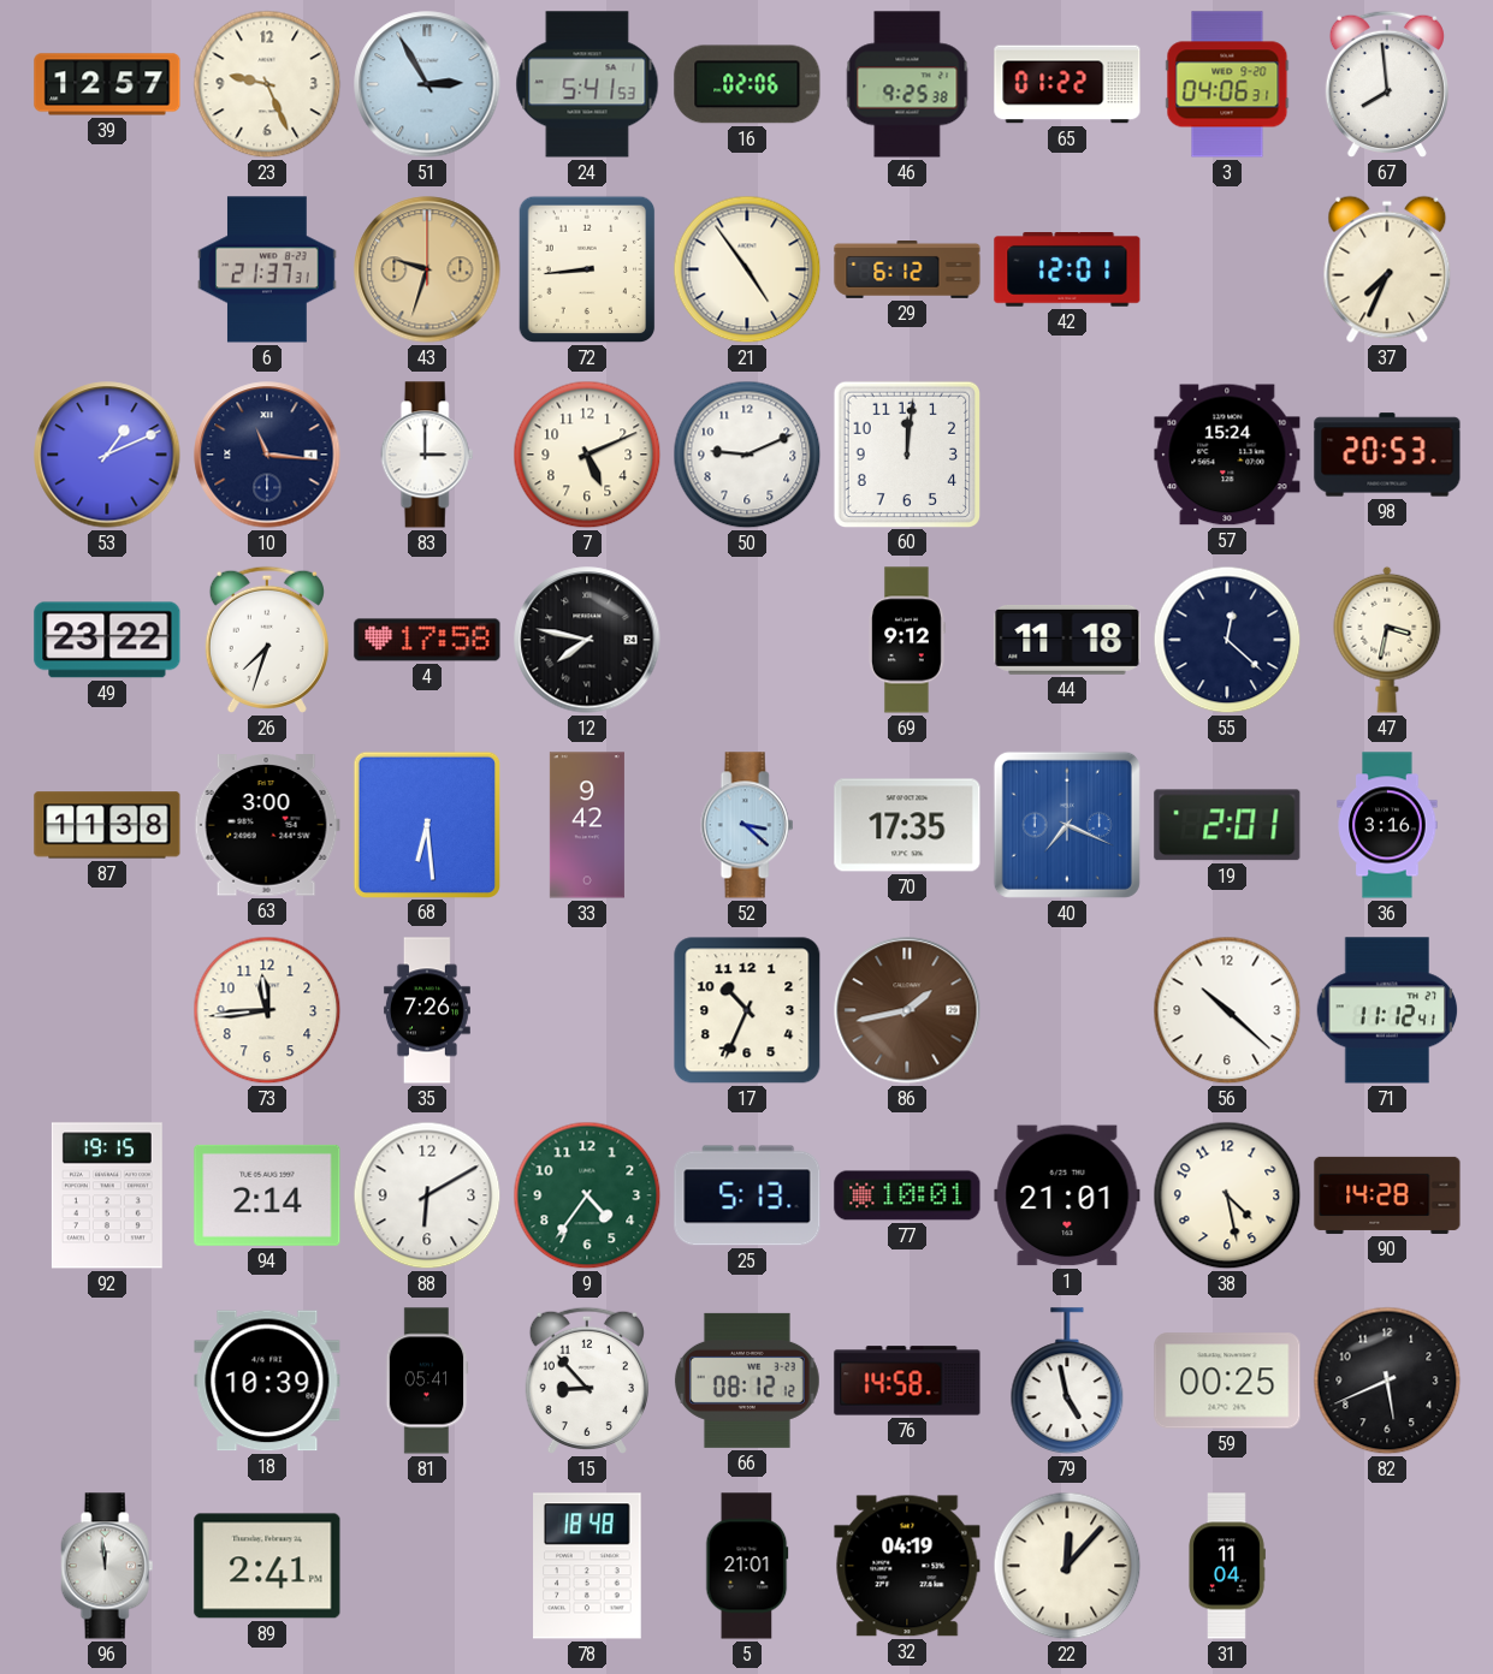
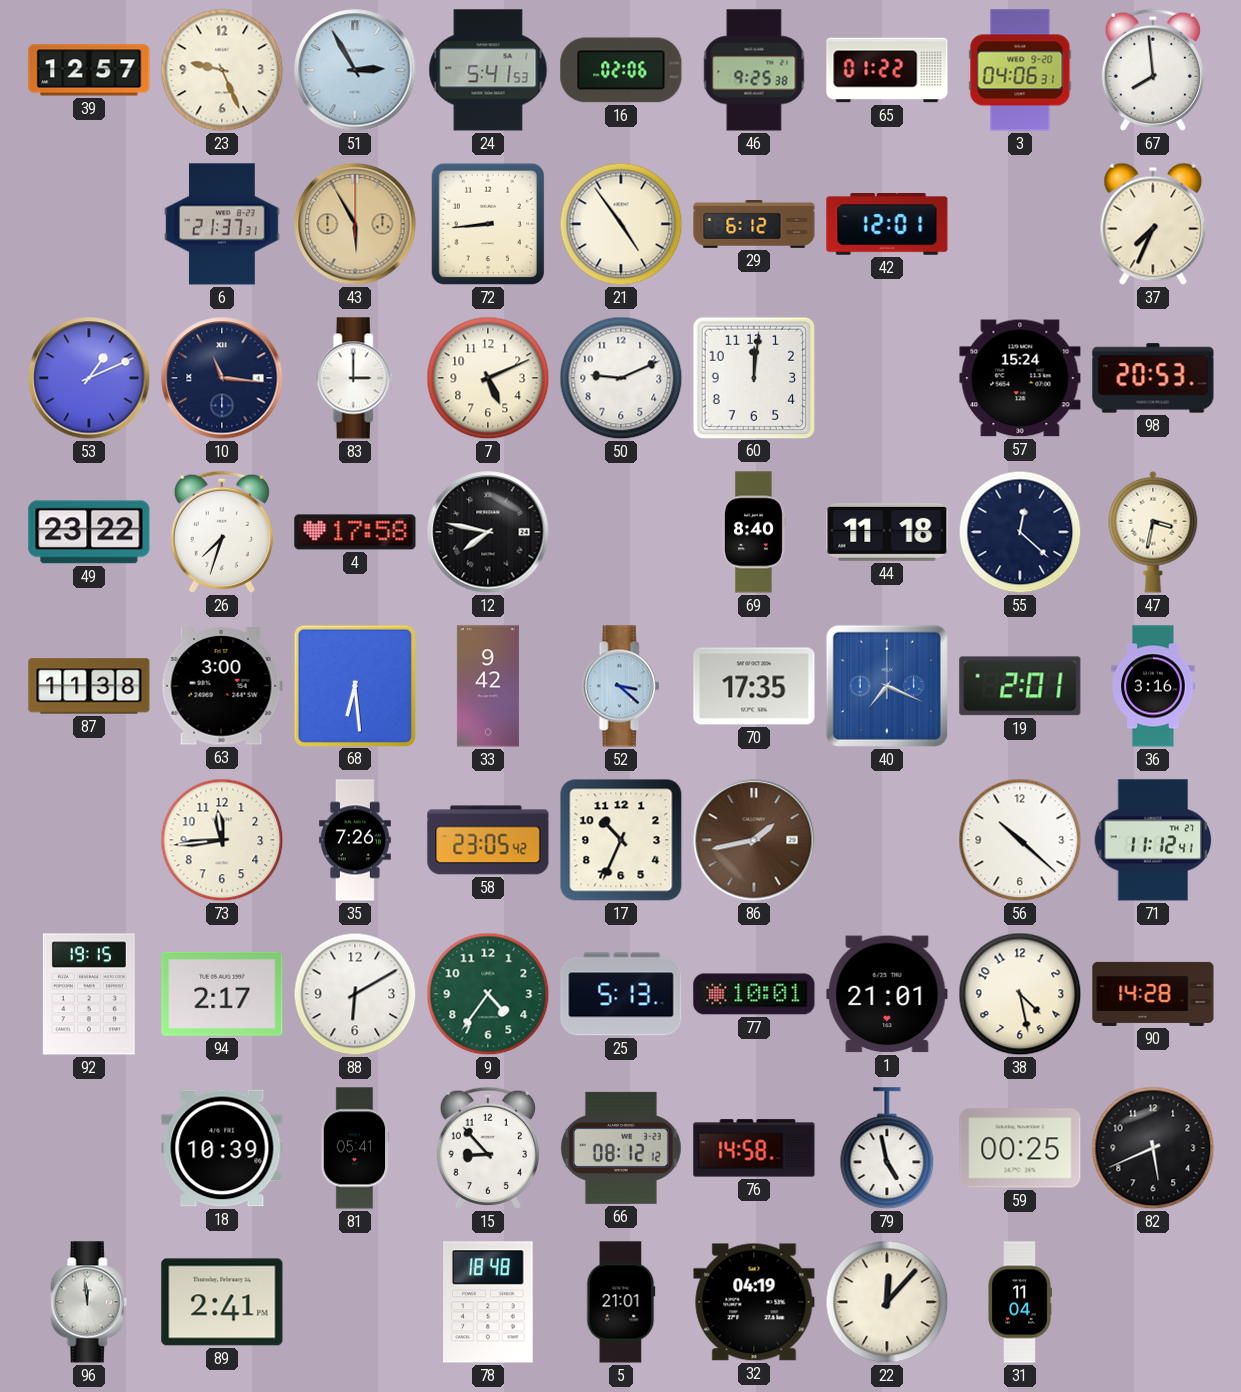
43: 9:33 -> 5:55 (355, 224)
69: 9:12 -> 8:40 (754, 532)
58: none -> 23:05 (488, 840)
94: 2:14 -> 2:17 (222, 994)
